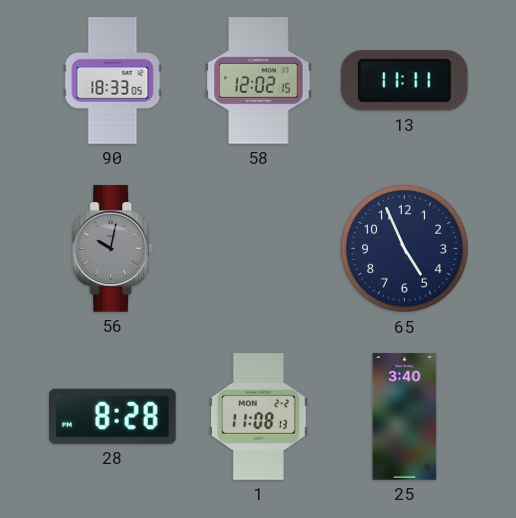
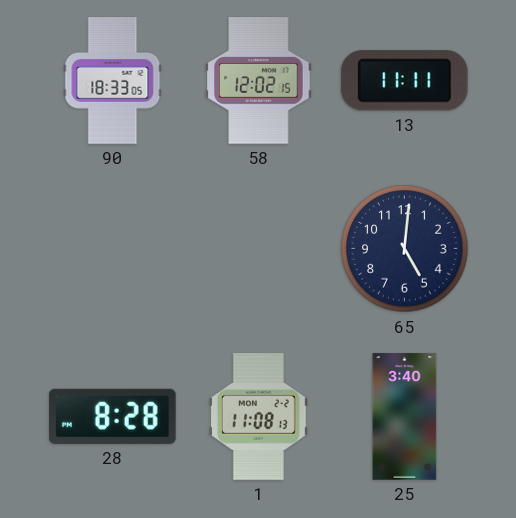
56: 10:02 -> none (113, 249)
65: 4:56 -> 5:01 (405, 249)
